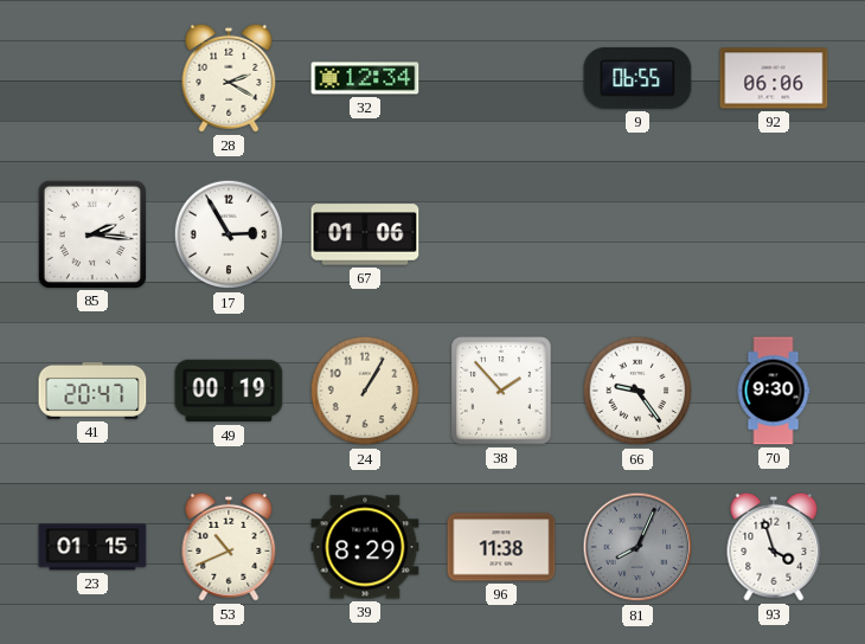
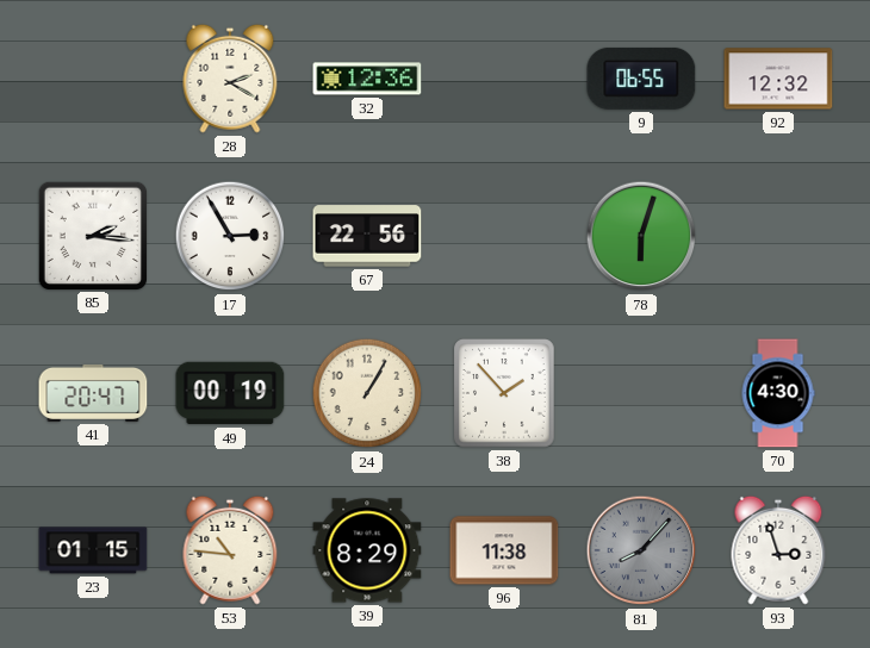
32: 12:34 -> 12:36 (367, 79)
92: 06:06 -> 12:32 (778, 79)
67: 01:06 -> 22:56 (367, 236)
78: none -> 6:03 (641, 236)
66: 9:24 -> none (637, 391)
70: 9:30 -> 4:30 (778, 393)
53: 10:41 -> 10:46 (230, 550)
81: 8:04 -> 8:07 (641, 550)
93: 3:57 -> 2:57 (778, 550)
